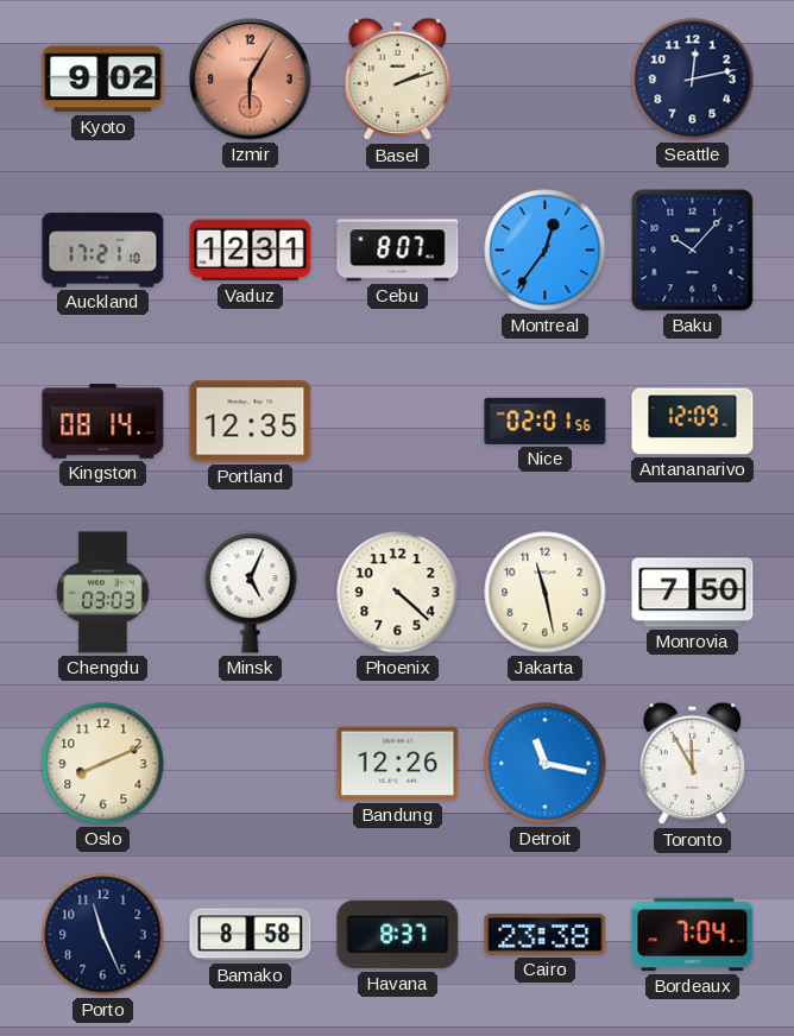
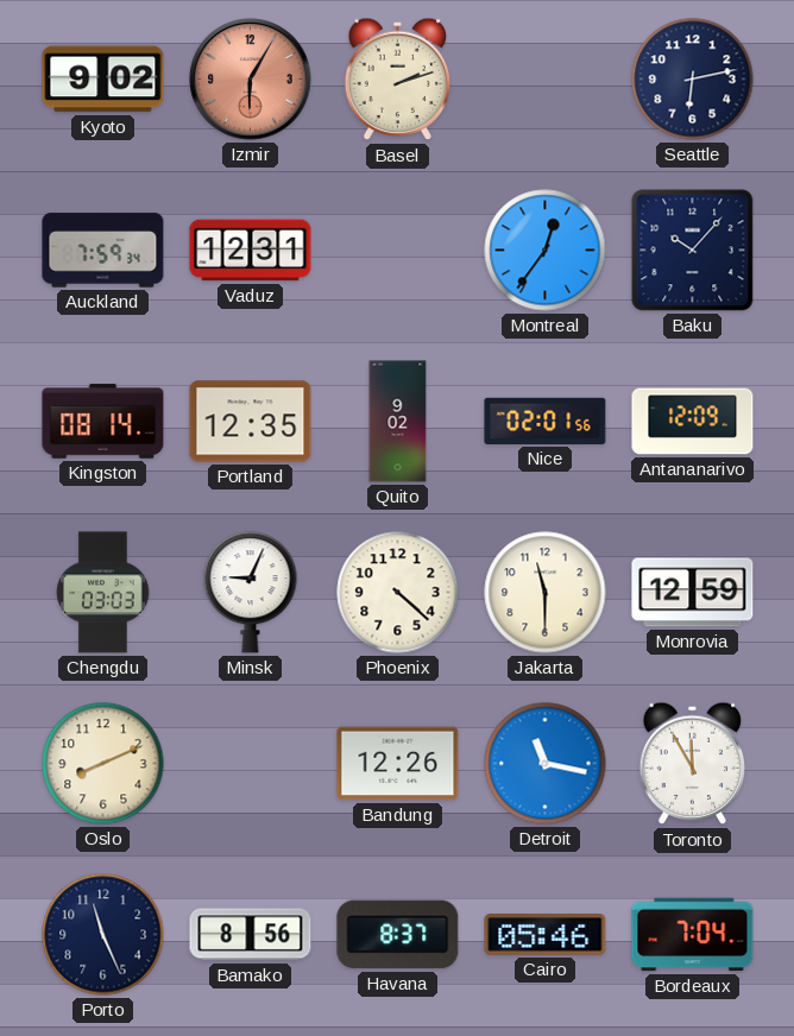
Seattle: 12:13 -> 6:13 (693, 80)
Auckland: 17:21 -> 7:59 (103, 251)
Cebu: 8:07 -> none (398, 251)
Quito: none -> 9:02 (398, 422)
Minsk: 5:04 -> 9:04 (251, 593)
Jakarta: 11:28 -> 11:30 (546, 593)
Monrovia: 7:50 -> 12:59 (693, 593)
Bamako: 8:58 -> 8:56 (251, 935)
Cairo: 23:38 -> 05:46 (546, 935)
